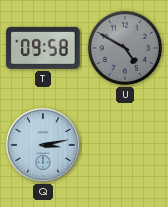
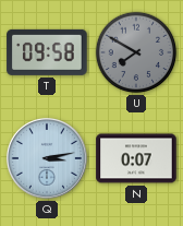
U: 4:50 -> 7:50 (136, 52)
N: none -> 0:07 (136, 158)
